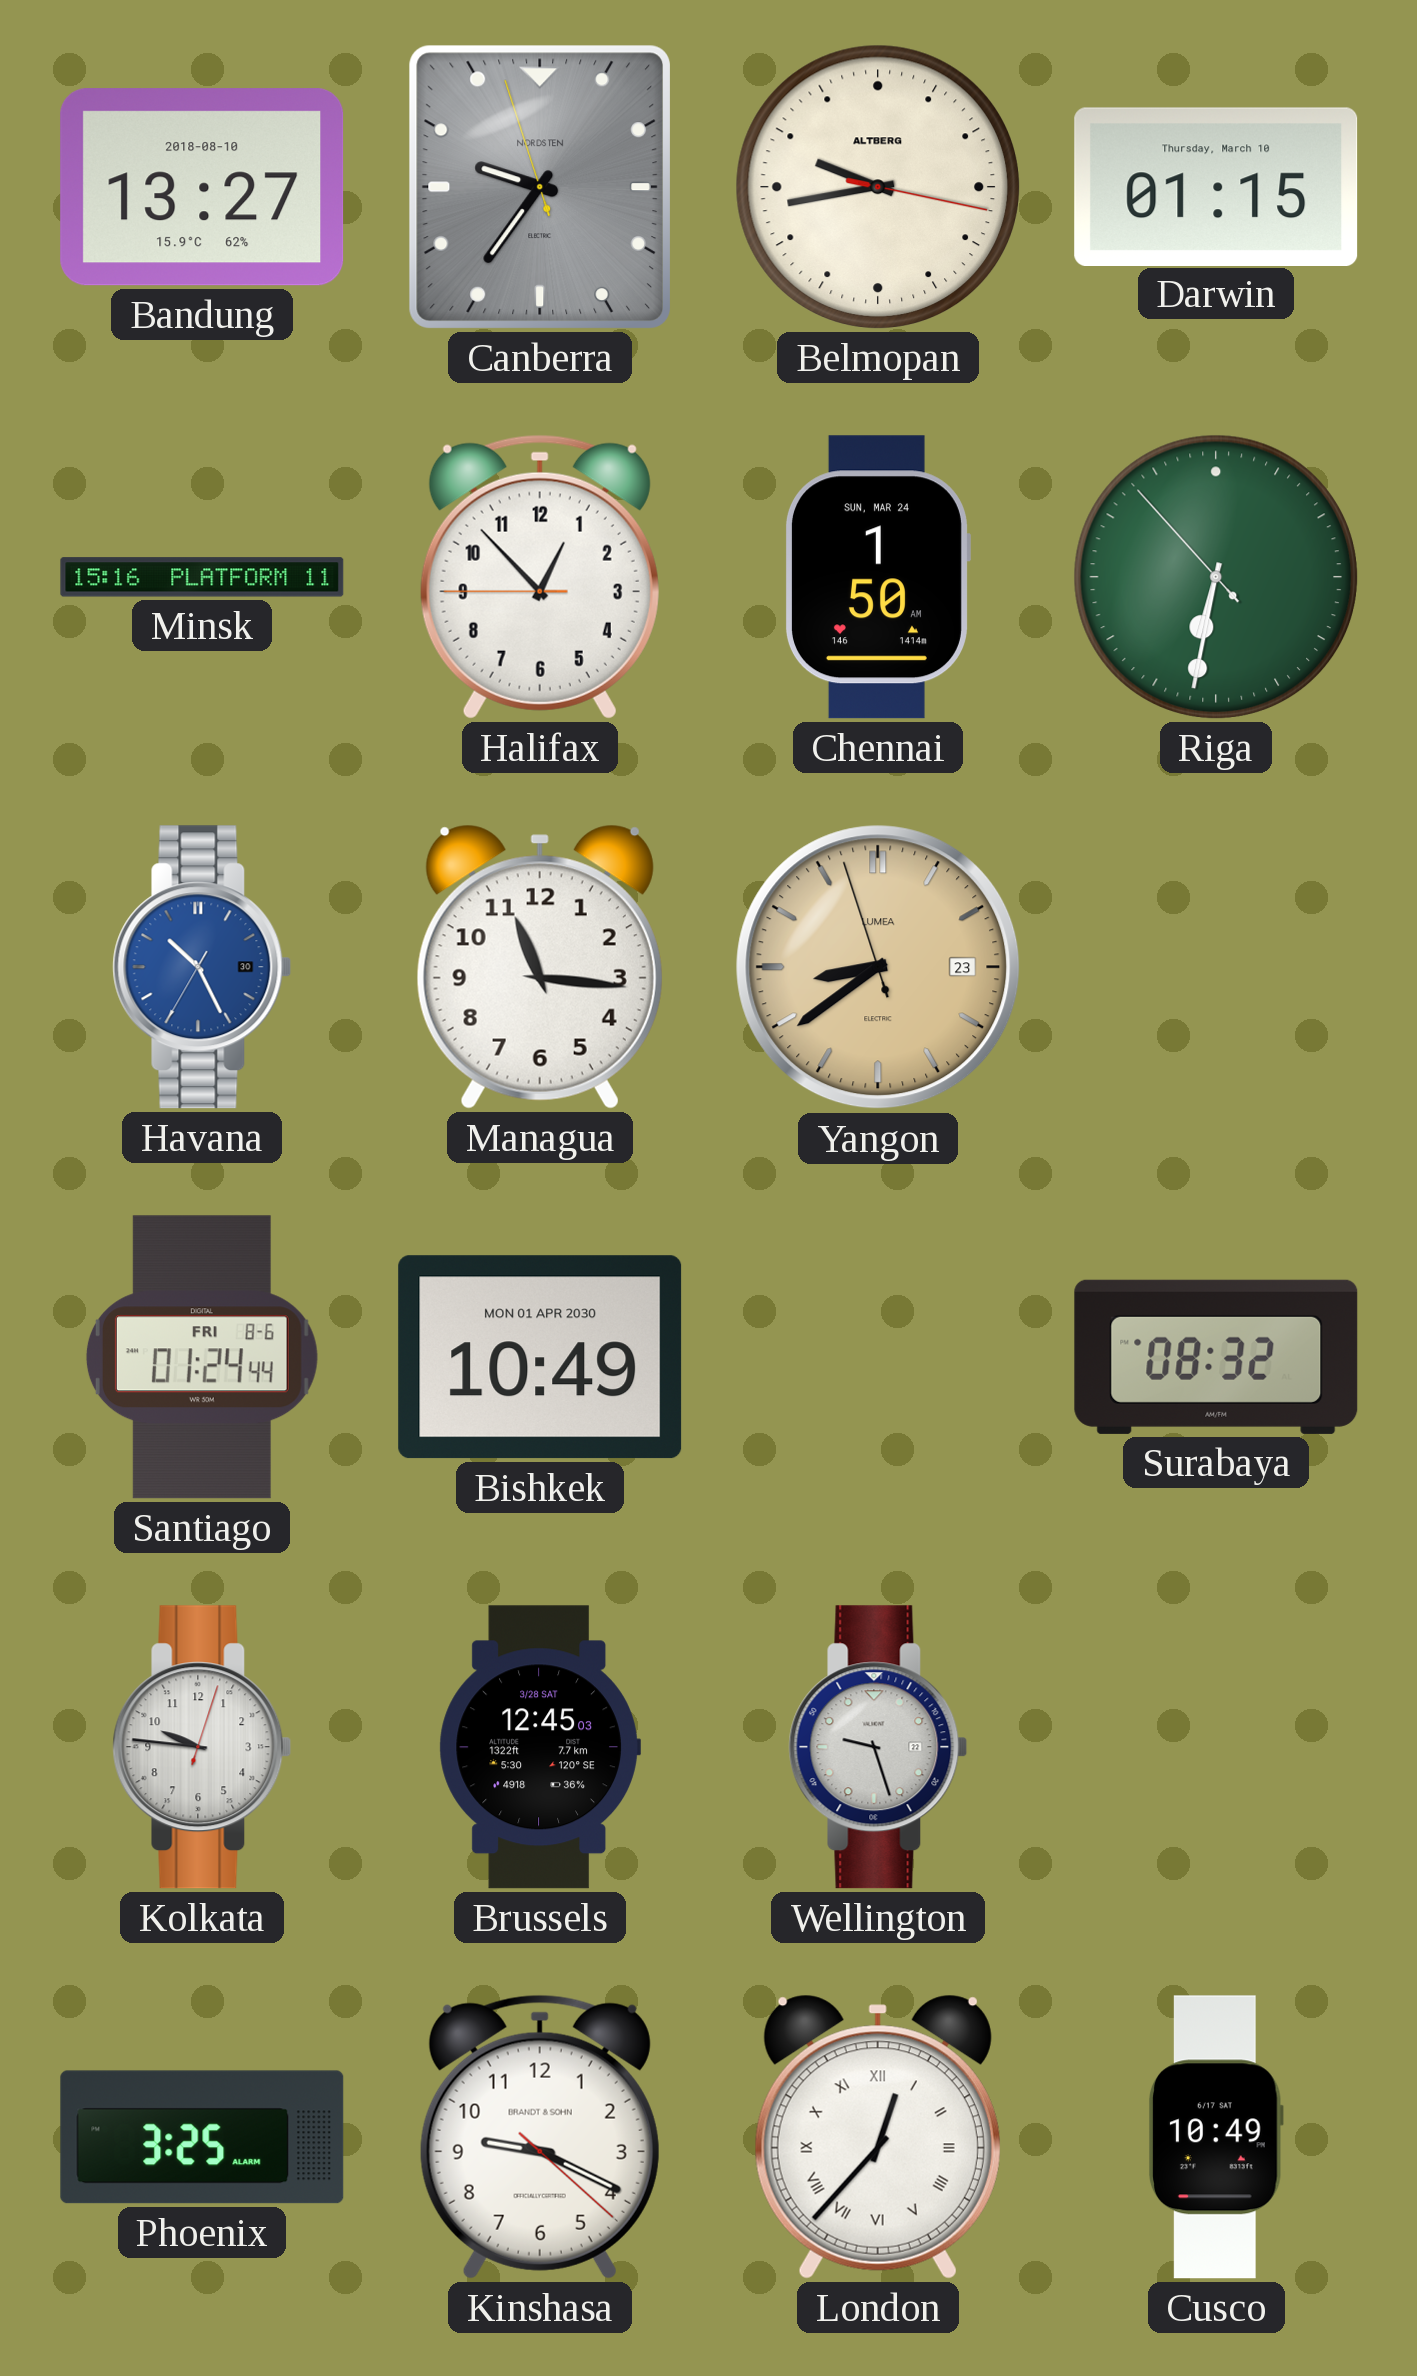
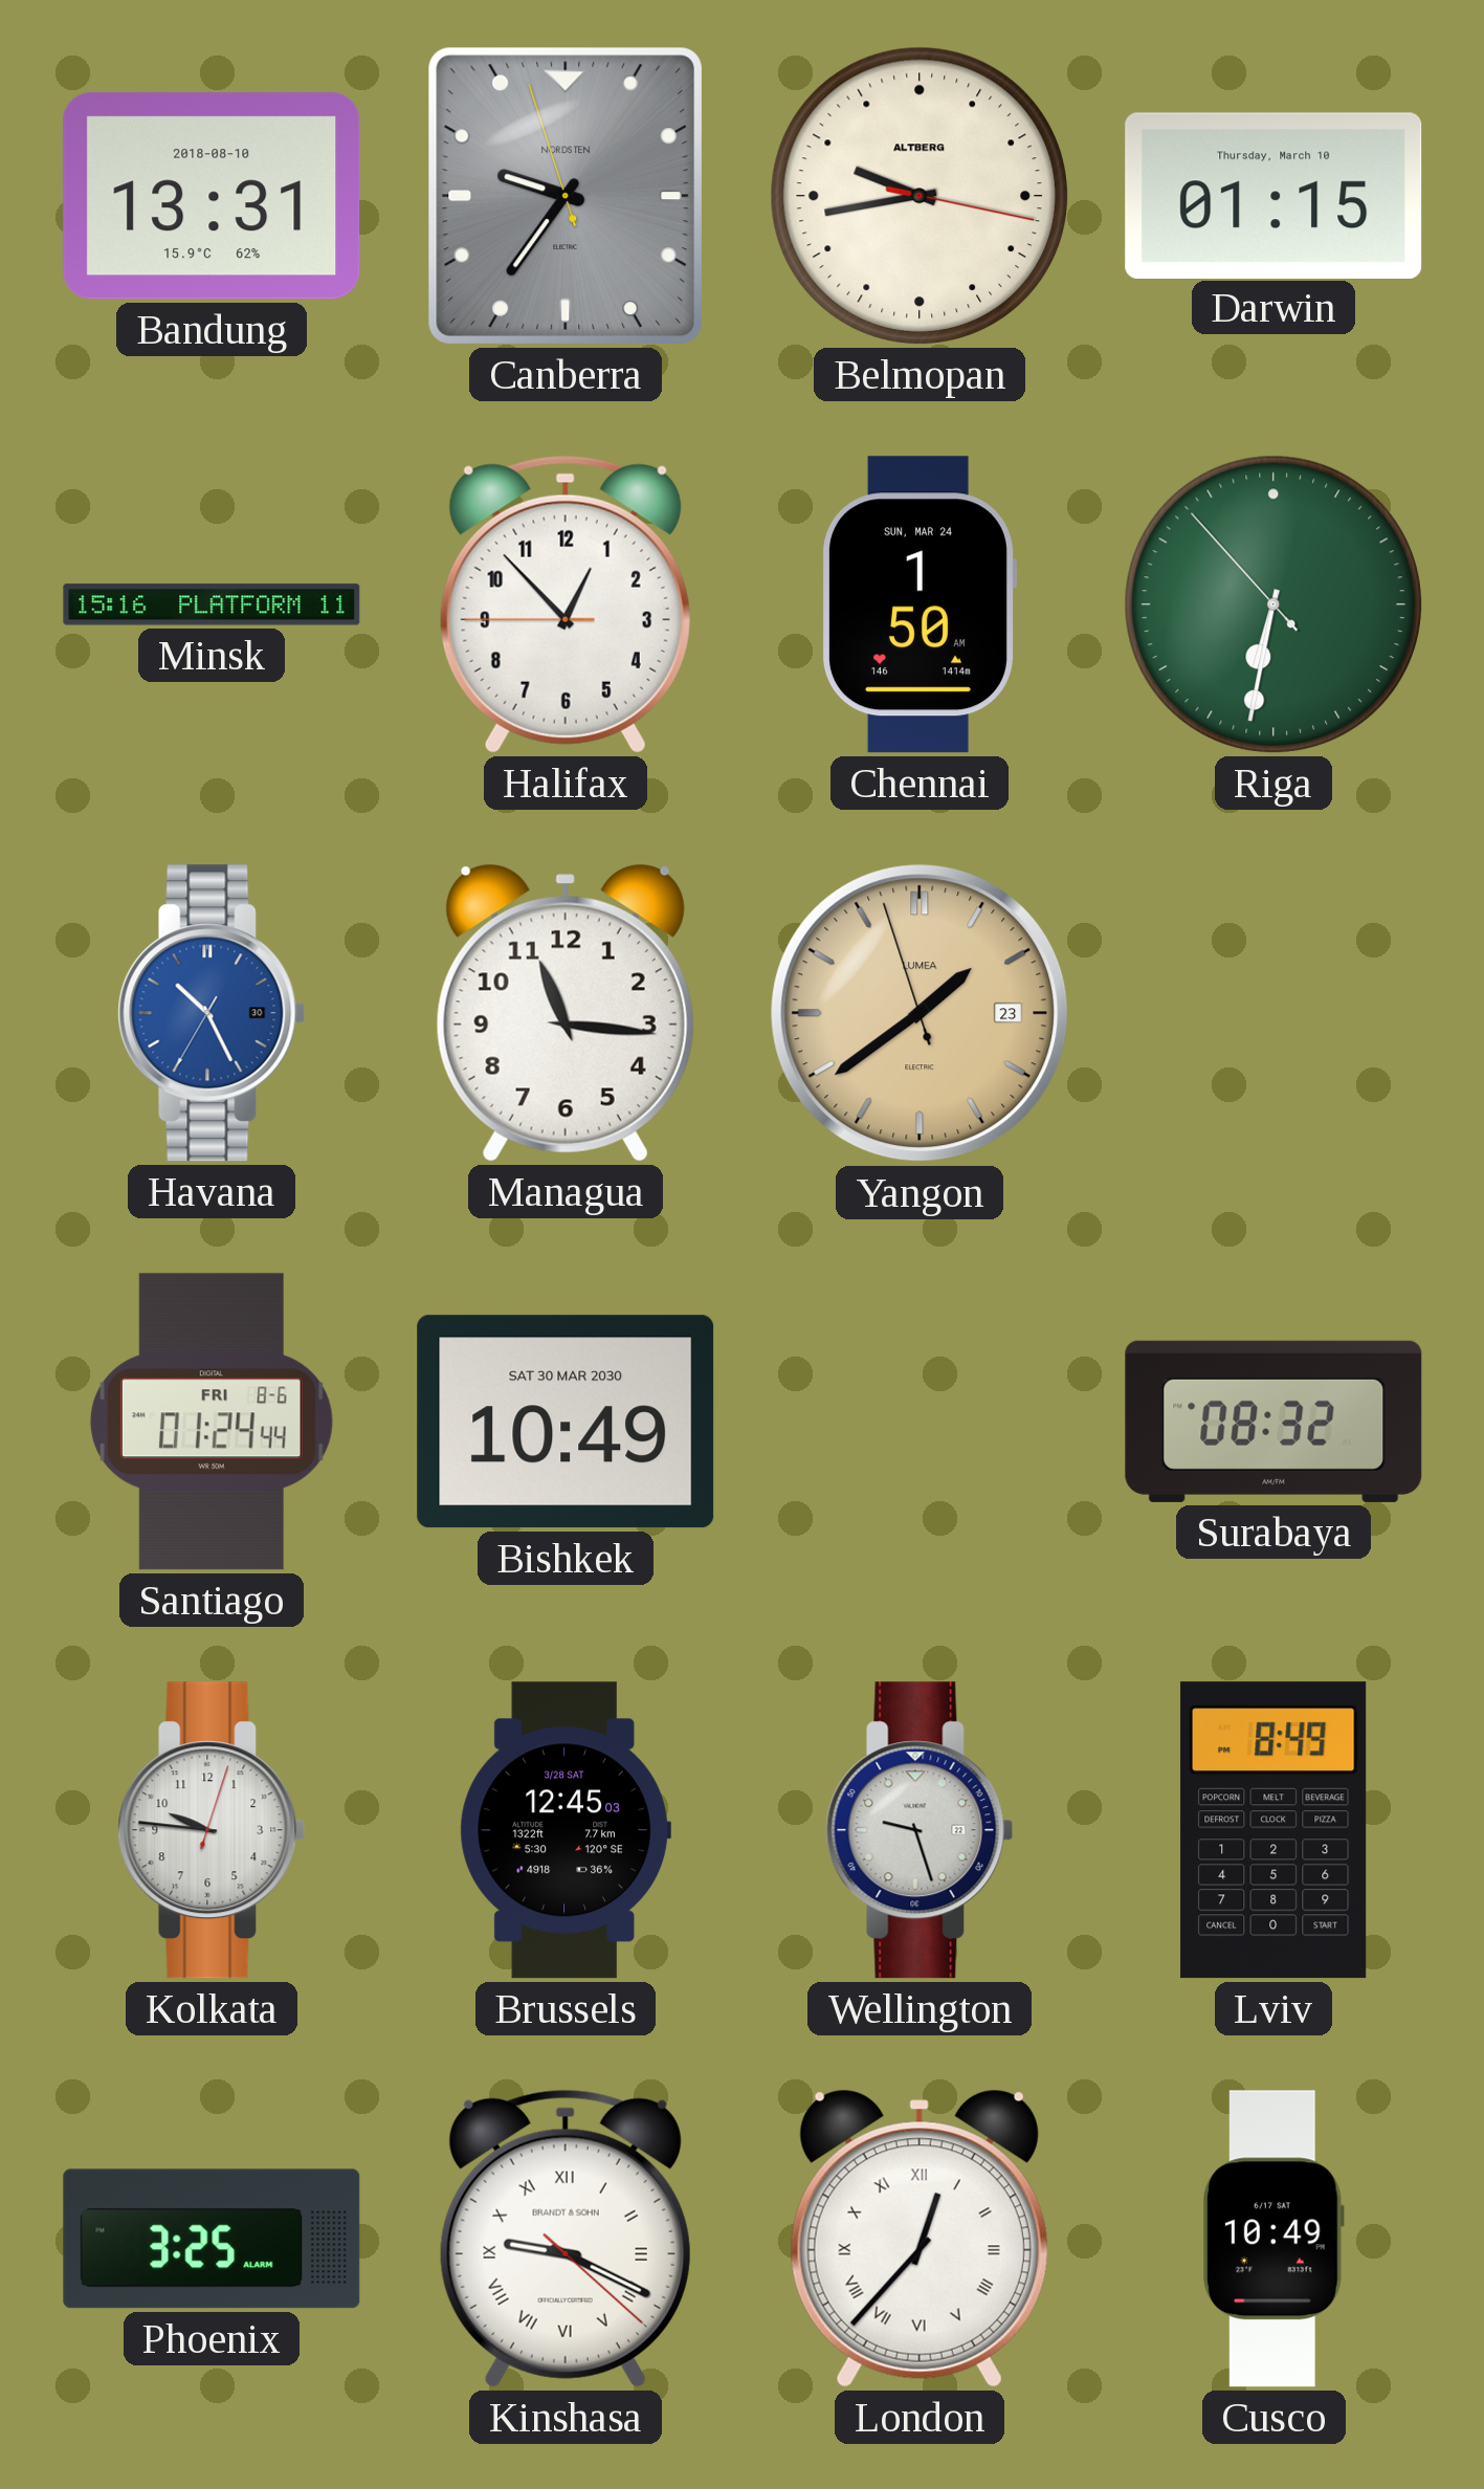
Bandung: 13:27 -> 13:31 (212, 196)
Yangon: 8:38 -> 1:38 (920, 1013)
Bishkek date: MON 01 APR 2030 -> SAT 30 MAR 2030 (566, 1422)
Lviv: none -> 8:49 (1273, 1830)
Kinshasa numerals: Arabic -> Roman (566, 2239)
